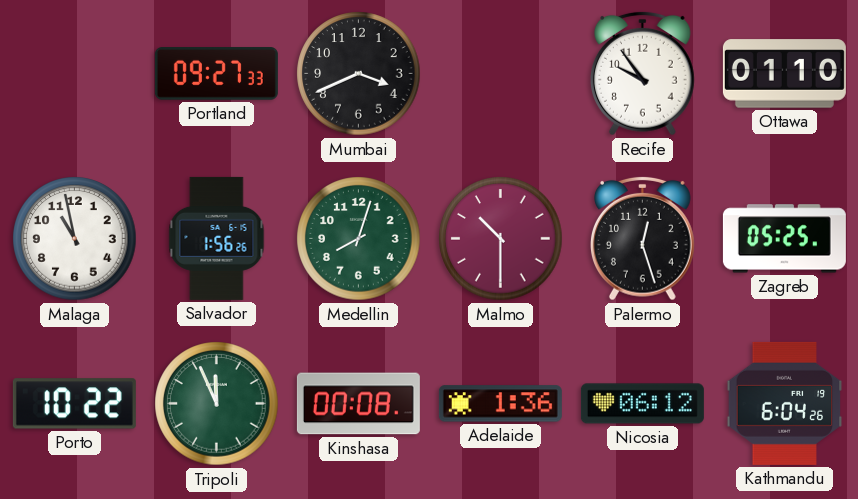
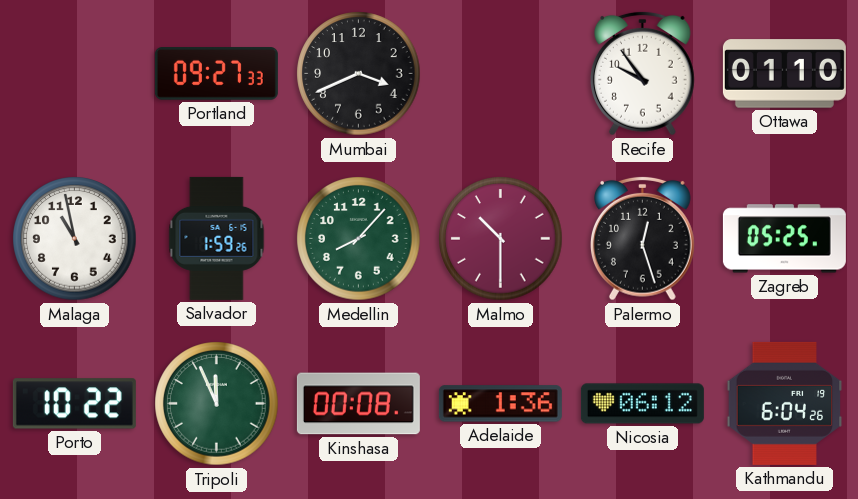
Salvador: 1:56 -> 1:59 (217, 238)
Medellin: 8:03 -> 8:07 (359, 239)
